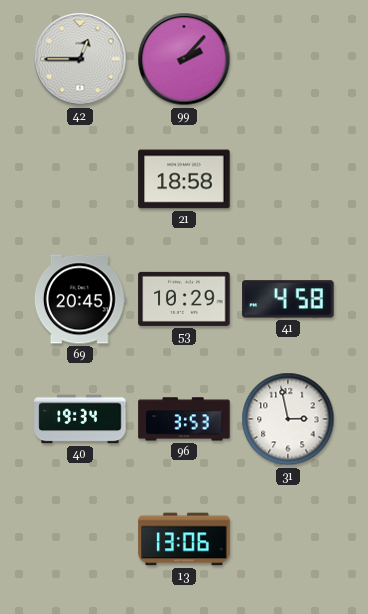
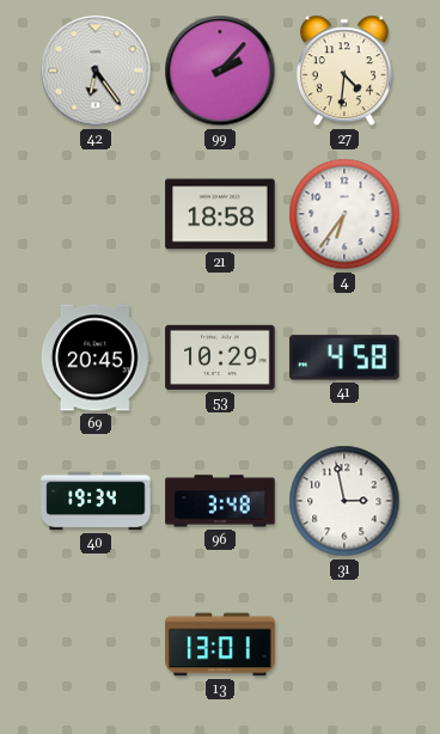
42: 12:45 -> 6:24 (96, 71)
27: none -> 4:31 (344, 71)
4: none -> 6:36 (344, 214)
96: 3:53 -> 3:48 (220, 501)
13: 13:06 -> 13:01 (220, 644)
